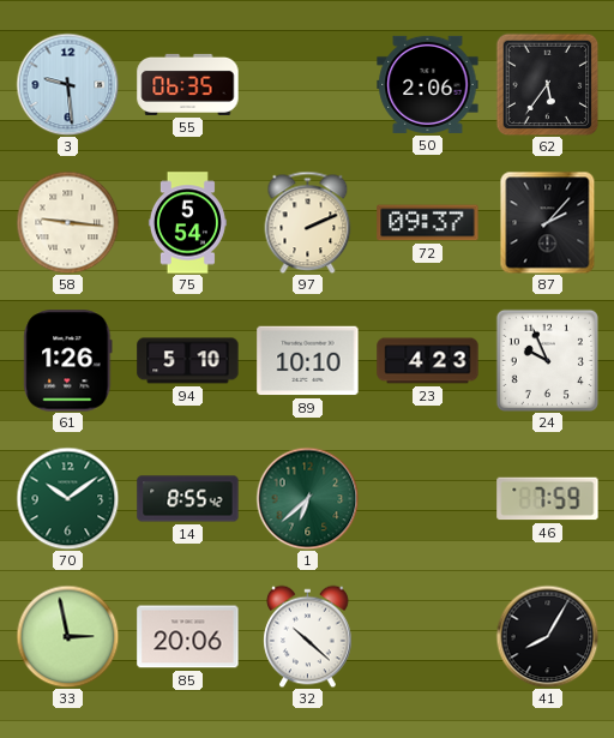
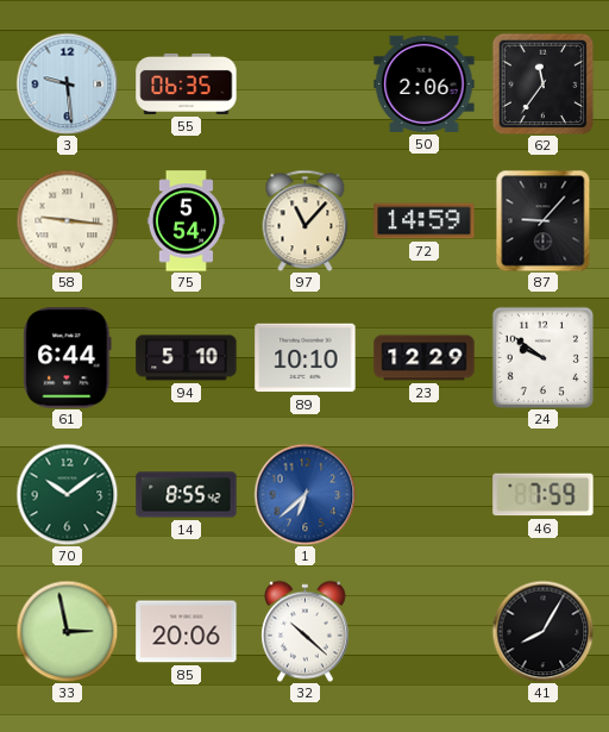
62: 5:36 -> 11:36 (542, 83)
97: 2:11 -> 11:07 (306, 220)
72: 09:37 -> 14:59 (425, 221)
87: 2:07 -> 9:07 (544, 220)
61: 1:26 -> 6:44 (68, 358)
23: 4:23 -> 12:29 (425, 358)
24: 9:56 -> 9:51 (542, 357)
1 dial: green -> blue (304, 494)
